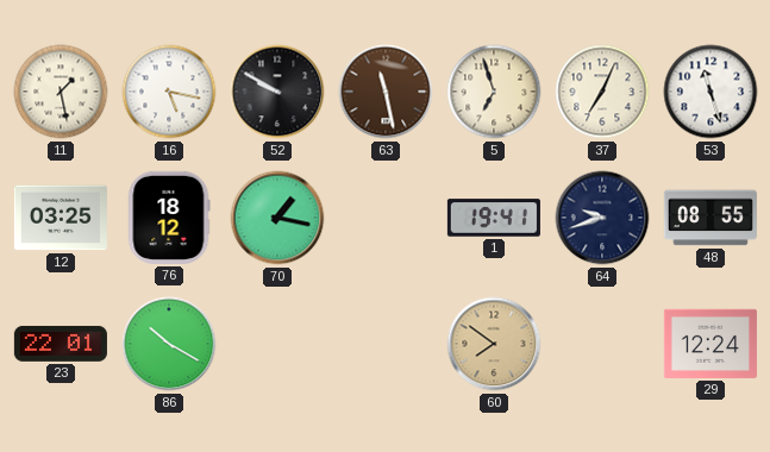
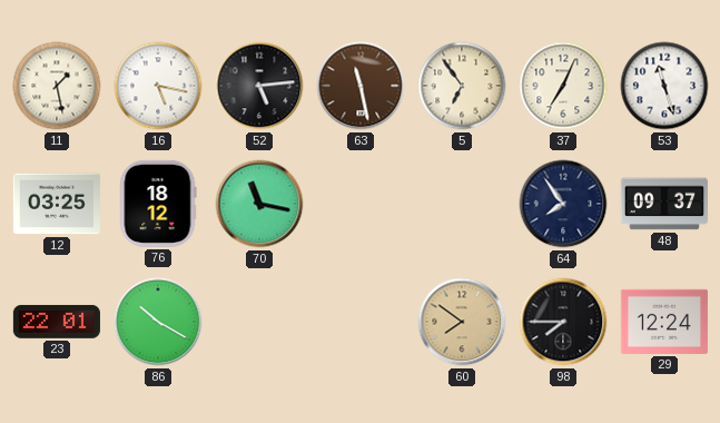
52: 9:50 -> 5:14 (259, 86)
5: 6:57 -> 6:54 (462, 86)
70: 1:17 -> 11:17 (259, 204)
1: 19:41 -> none (494, 218)
64: 9:42 -> 7:54 (563, 204)
48: 08:55 -> 09:37 (664, 204)
98: none -> 7:45 (563, 322)
